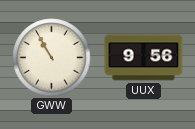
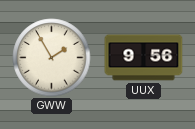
GWW: 10:55 -> 1:55 (52, 58)
